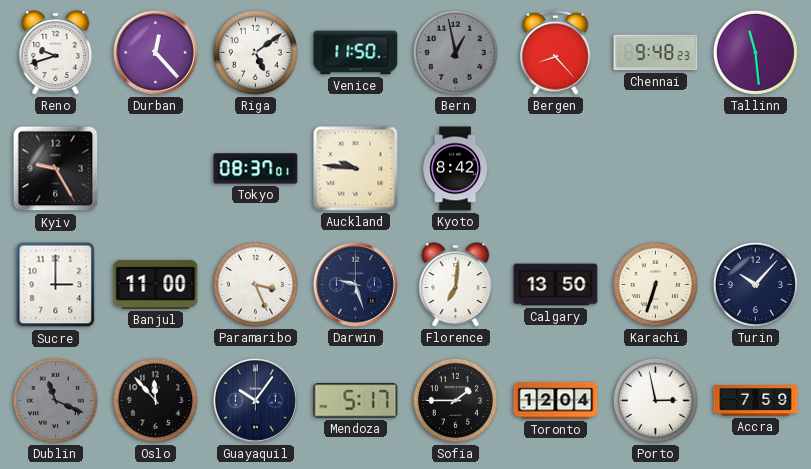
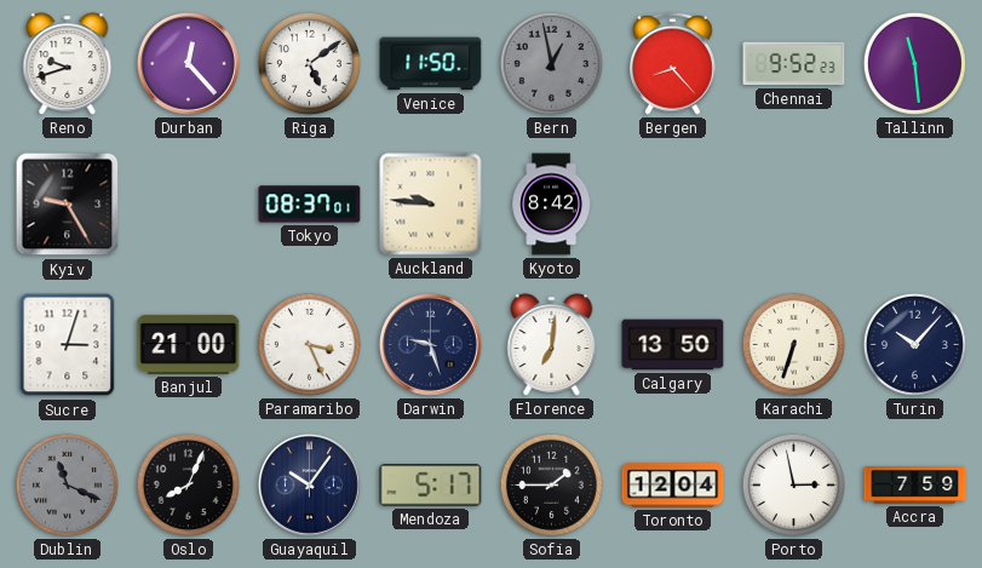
Chennai: 9:48 -> 9:52 (794, 64)
Sucre: 3:00 -> 3:03 (68, 345)
Banjul: 11:00 -> 21:00 (189, 344)
Oslo: 11:53 -> 8:04 (188, 484)
